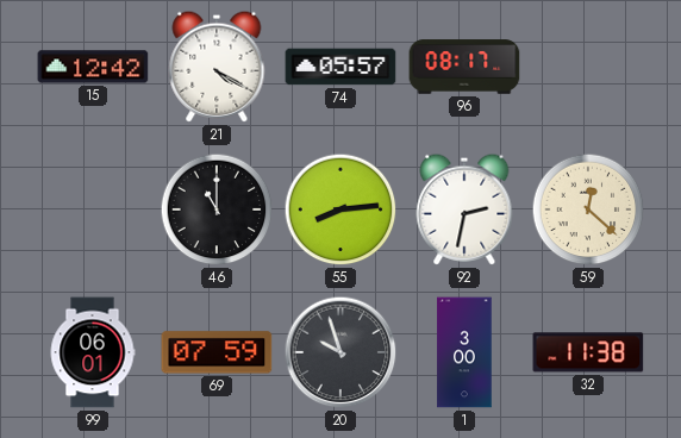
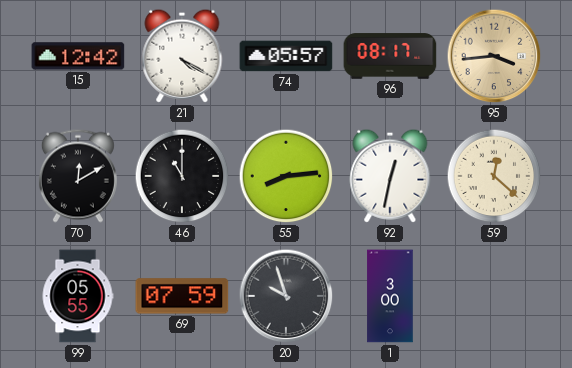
95: none -> 3:44 (494, 56)
70: none -> 12:10 (78, 176)
92: 2:32 -> 12:32 (390, 176)
99: 06:01 -> 05:55 (78, 296)
32: 11:38 -> none (588, 352)
